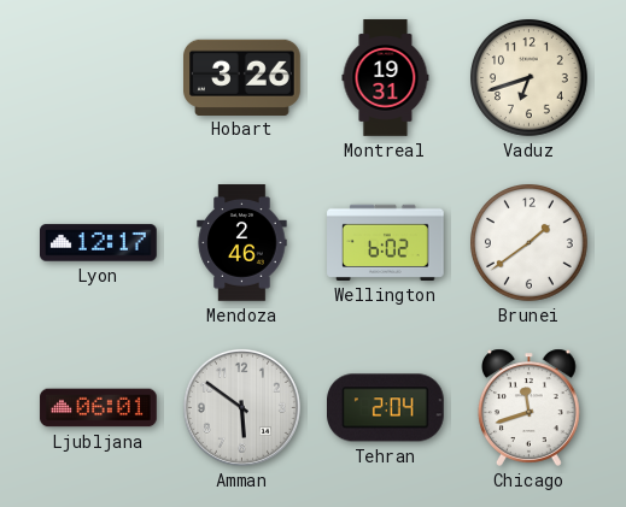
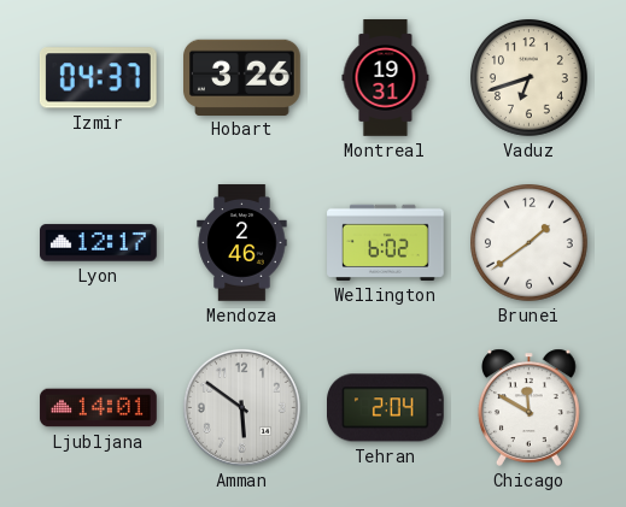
Izmir: none -> 04:37 (98, 78)
Ljubljana: 06:01 -> 14:01 (99, 408)
Chicago: 11:42 -> 11:50 (528, 407)
